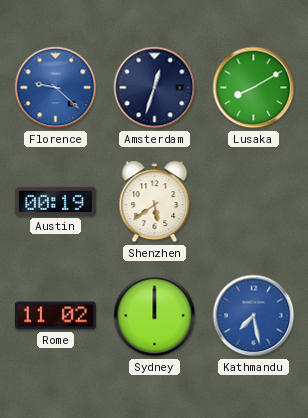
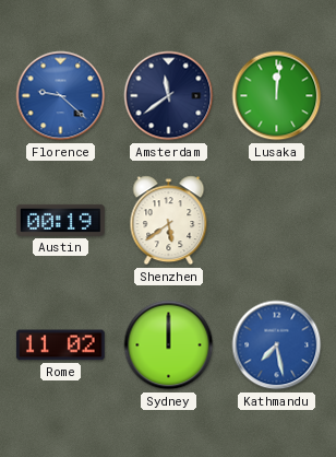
Amsterdam: 12:33 -> 11:39 (169, 96)
Lusaka: 8:10 -> 12:01 (277, 96)
